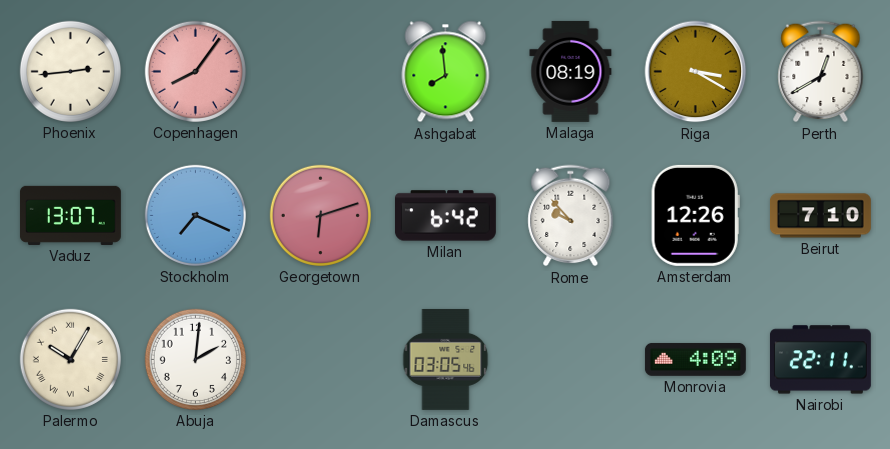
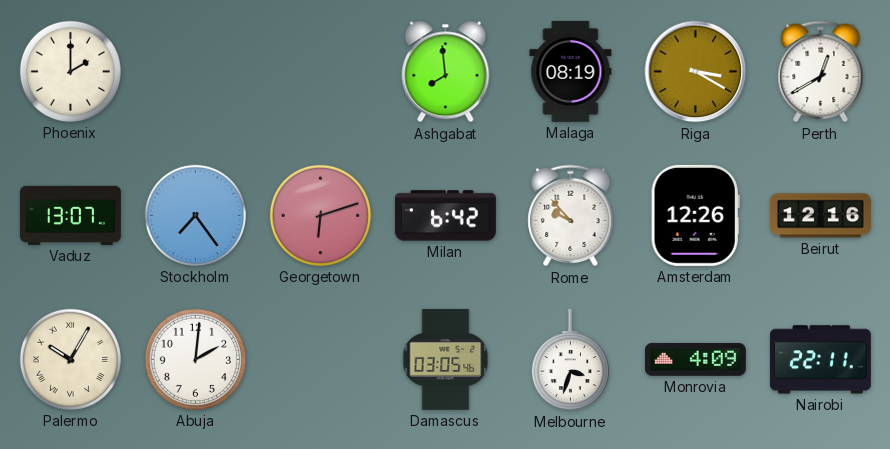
Phoenix: 2:44 -> 2:00 (70, 71)
Copenhagen: 8:06 -> none (195, 71)
Stockholm: 7:19 -> 7:24 (195, 215)
Beirut: 7:10 -> 12:16 (820, 216)
Melbourne: none -> 3:33 (570, 360)
